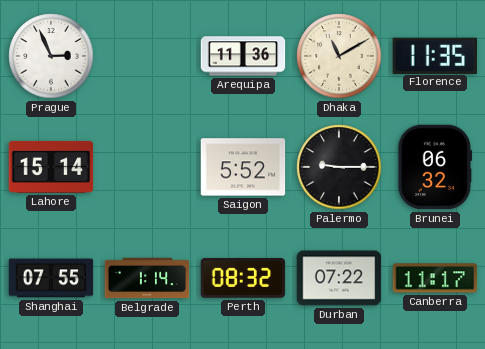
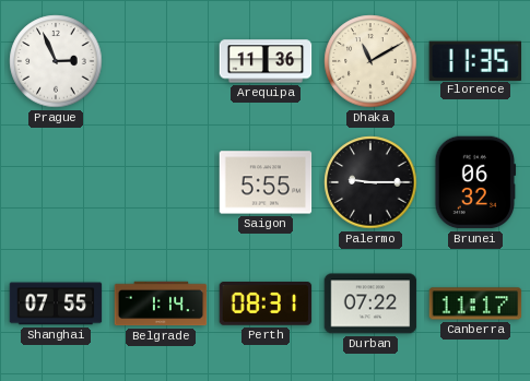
Lahore: 15:14 -> none (51, 167)
Saigon: 5:52 -> 5:55 (266, 182)
Perth: 08:32 -> 08:31 (266, 305)
